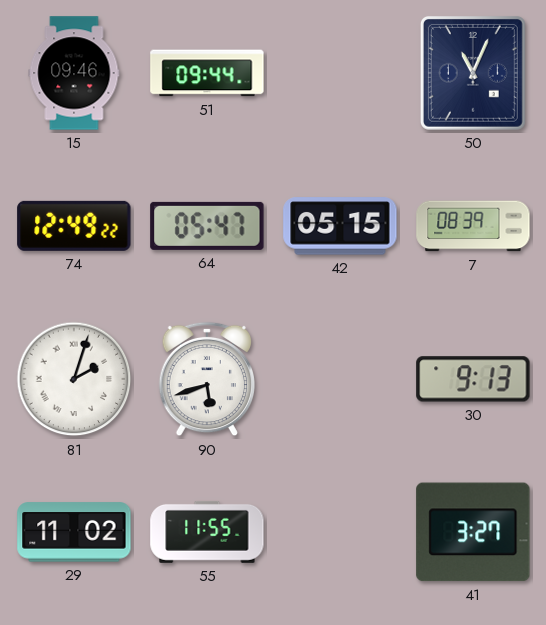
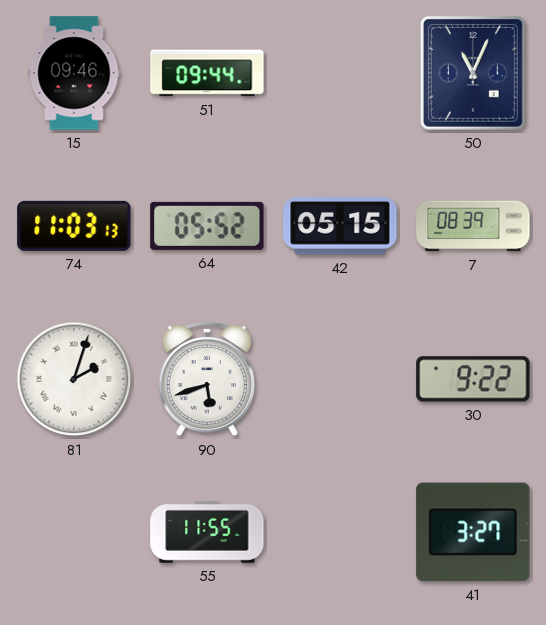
74: 12:49 -> 11:03 (74, 226)
64: 05:47 -> 05:52 (207, 226)
30: 9:13 -> 9:22 (473, 379)
29: 11:02 -> none (74, 532)
